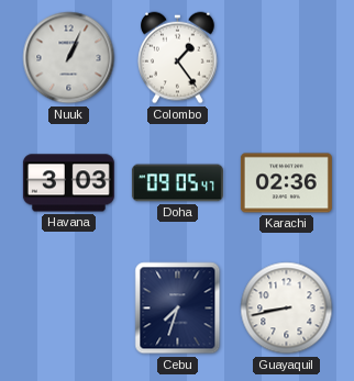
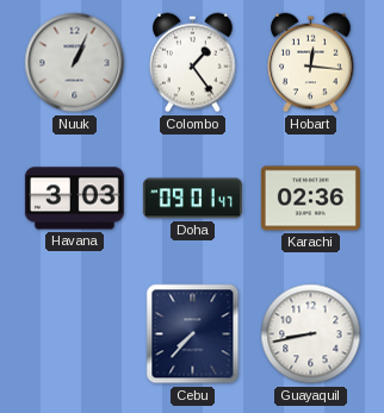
Hobart: none -> 12:16 (311, 63)
Doha: 09:05 -> 09:01 (192, 199)
Cebu: 7:33 -> 7:37 (193, 334)
